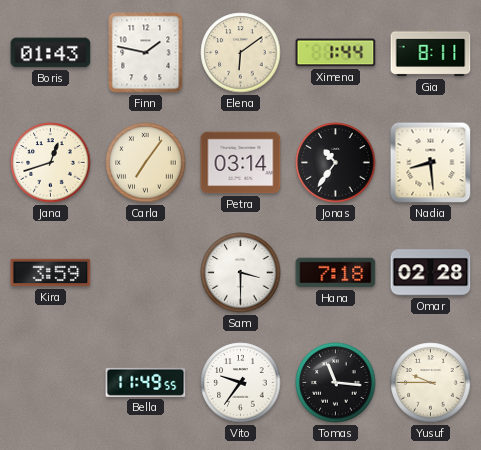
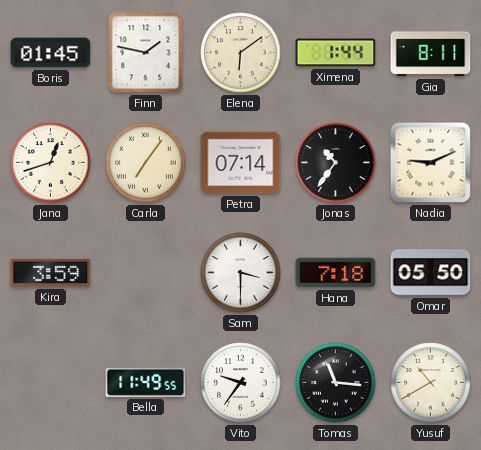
Boris: 01:43 -> 01:45 (51, 53)
Petra: 03:14 -> 07:14 (241, 163)
Nadia: 8:29 -> 9:11 (431, 163)
Omar: 02:28 -> 05:50 (431, 273)
Yusuf: 9:45 -> 10:40 (431, 383)
